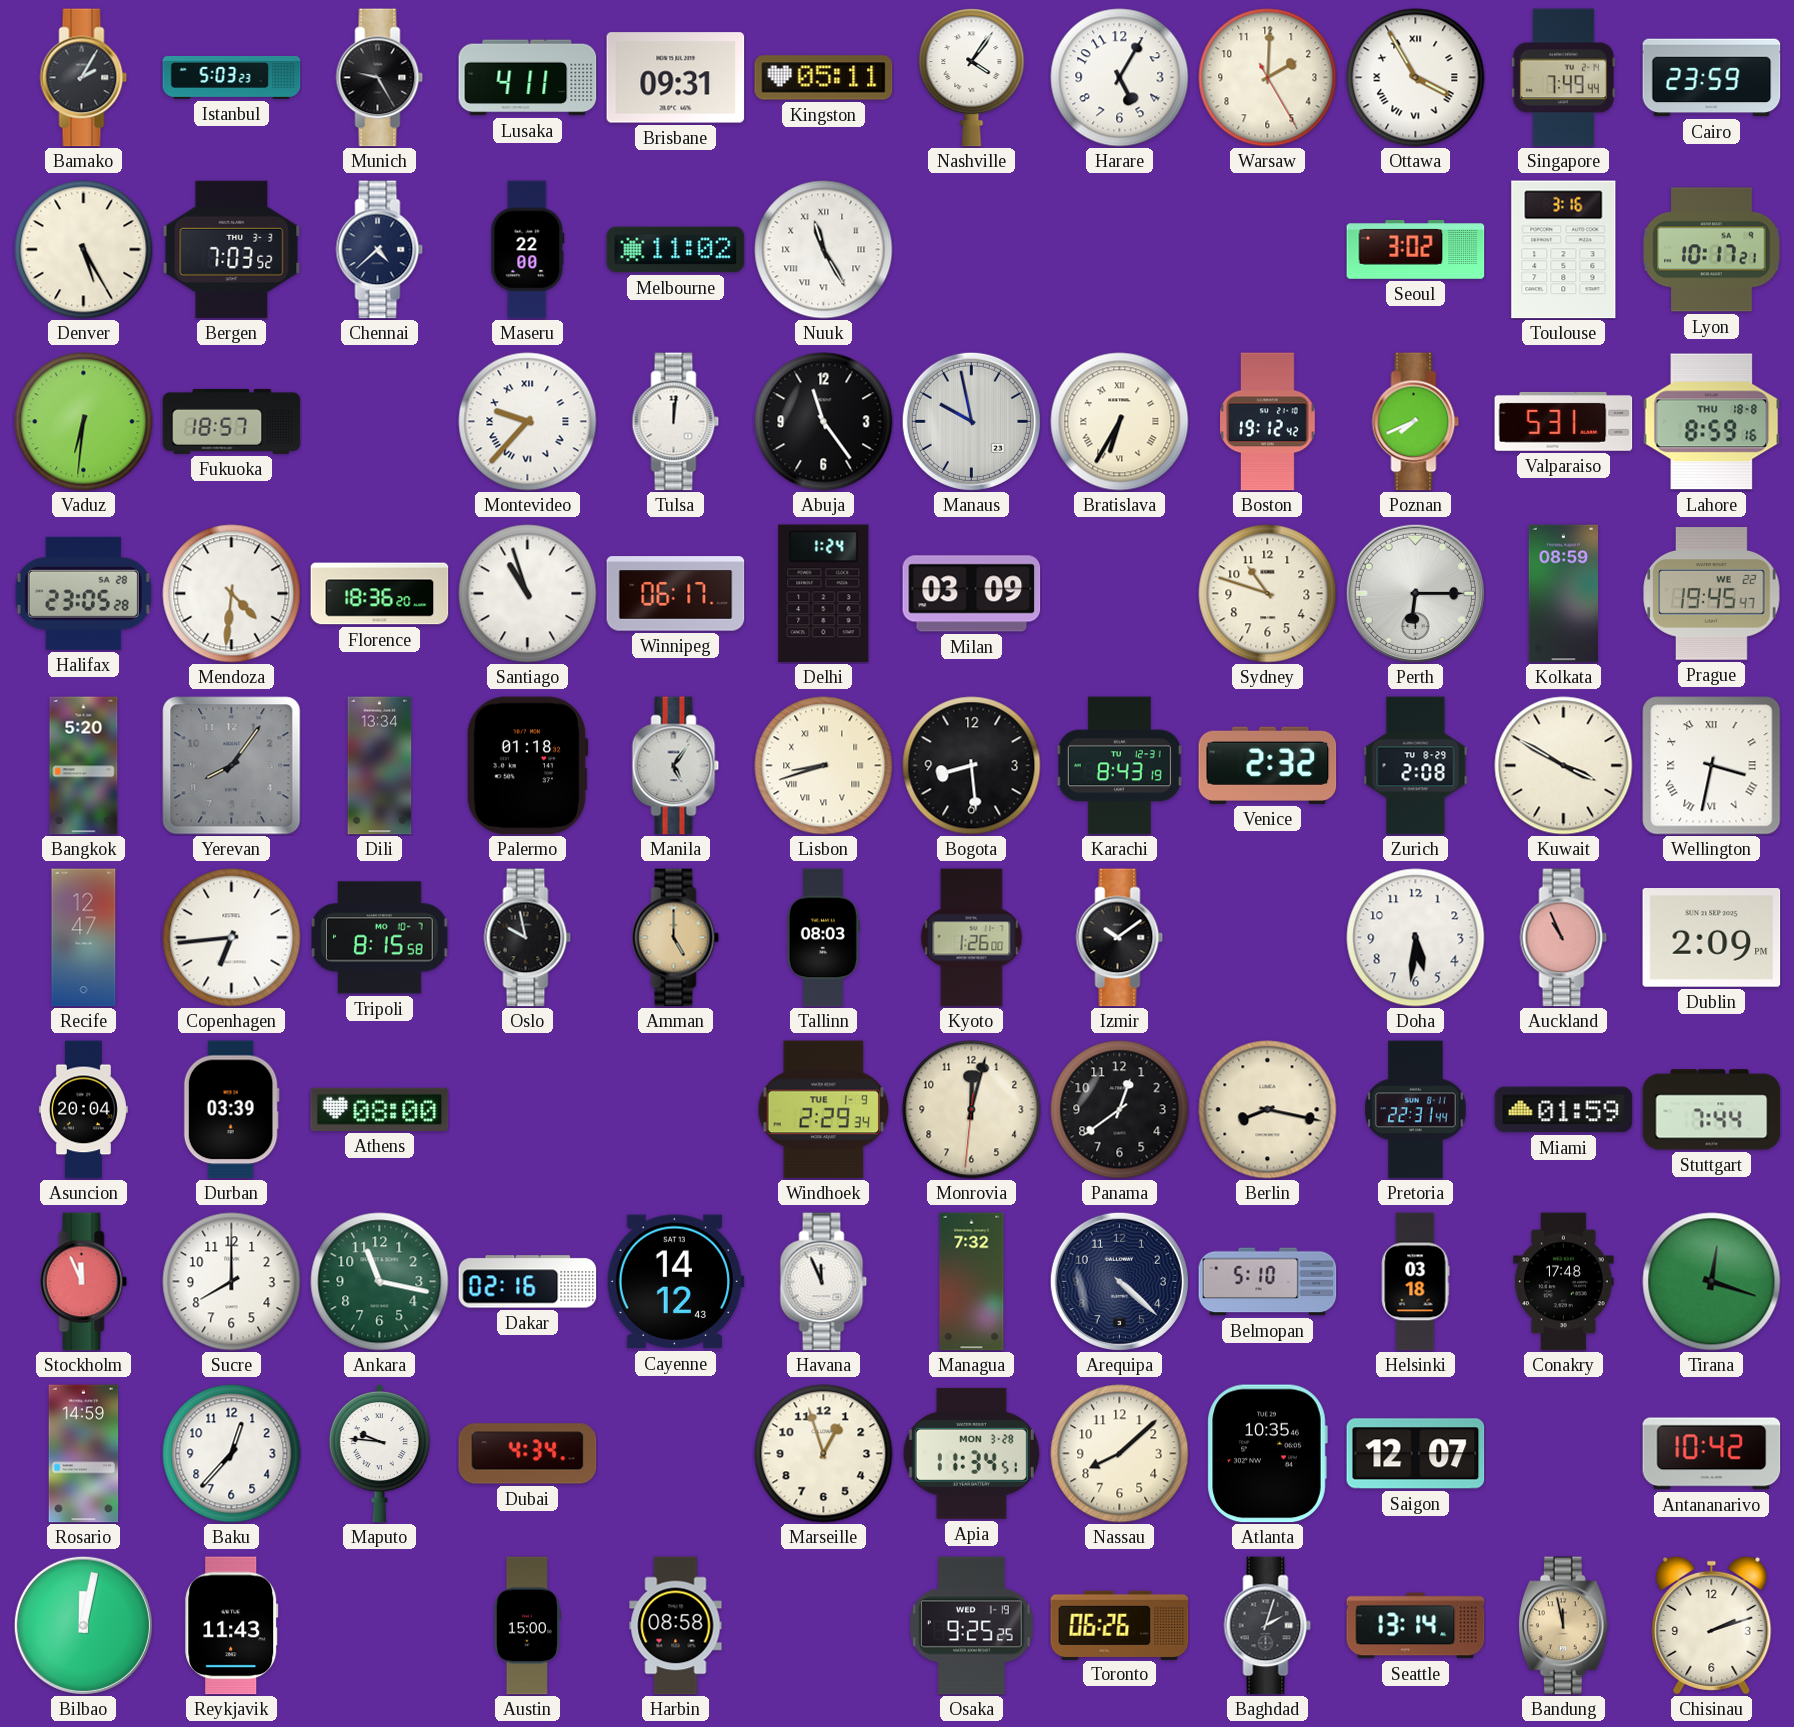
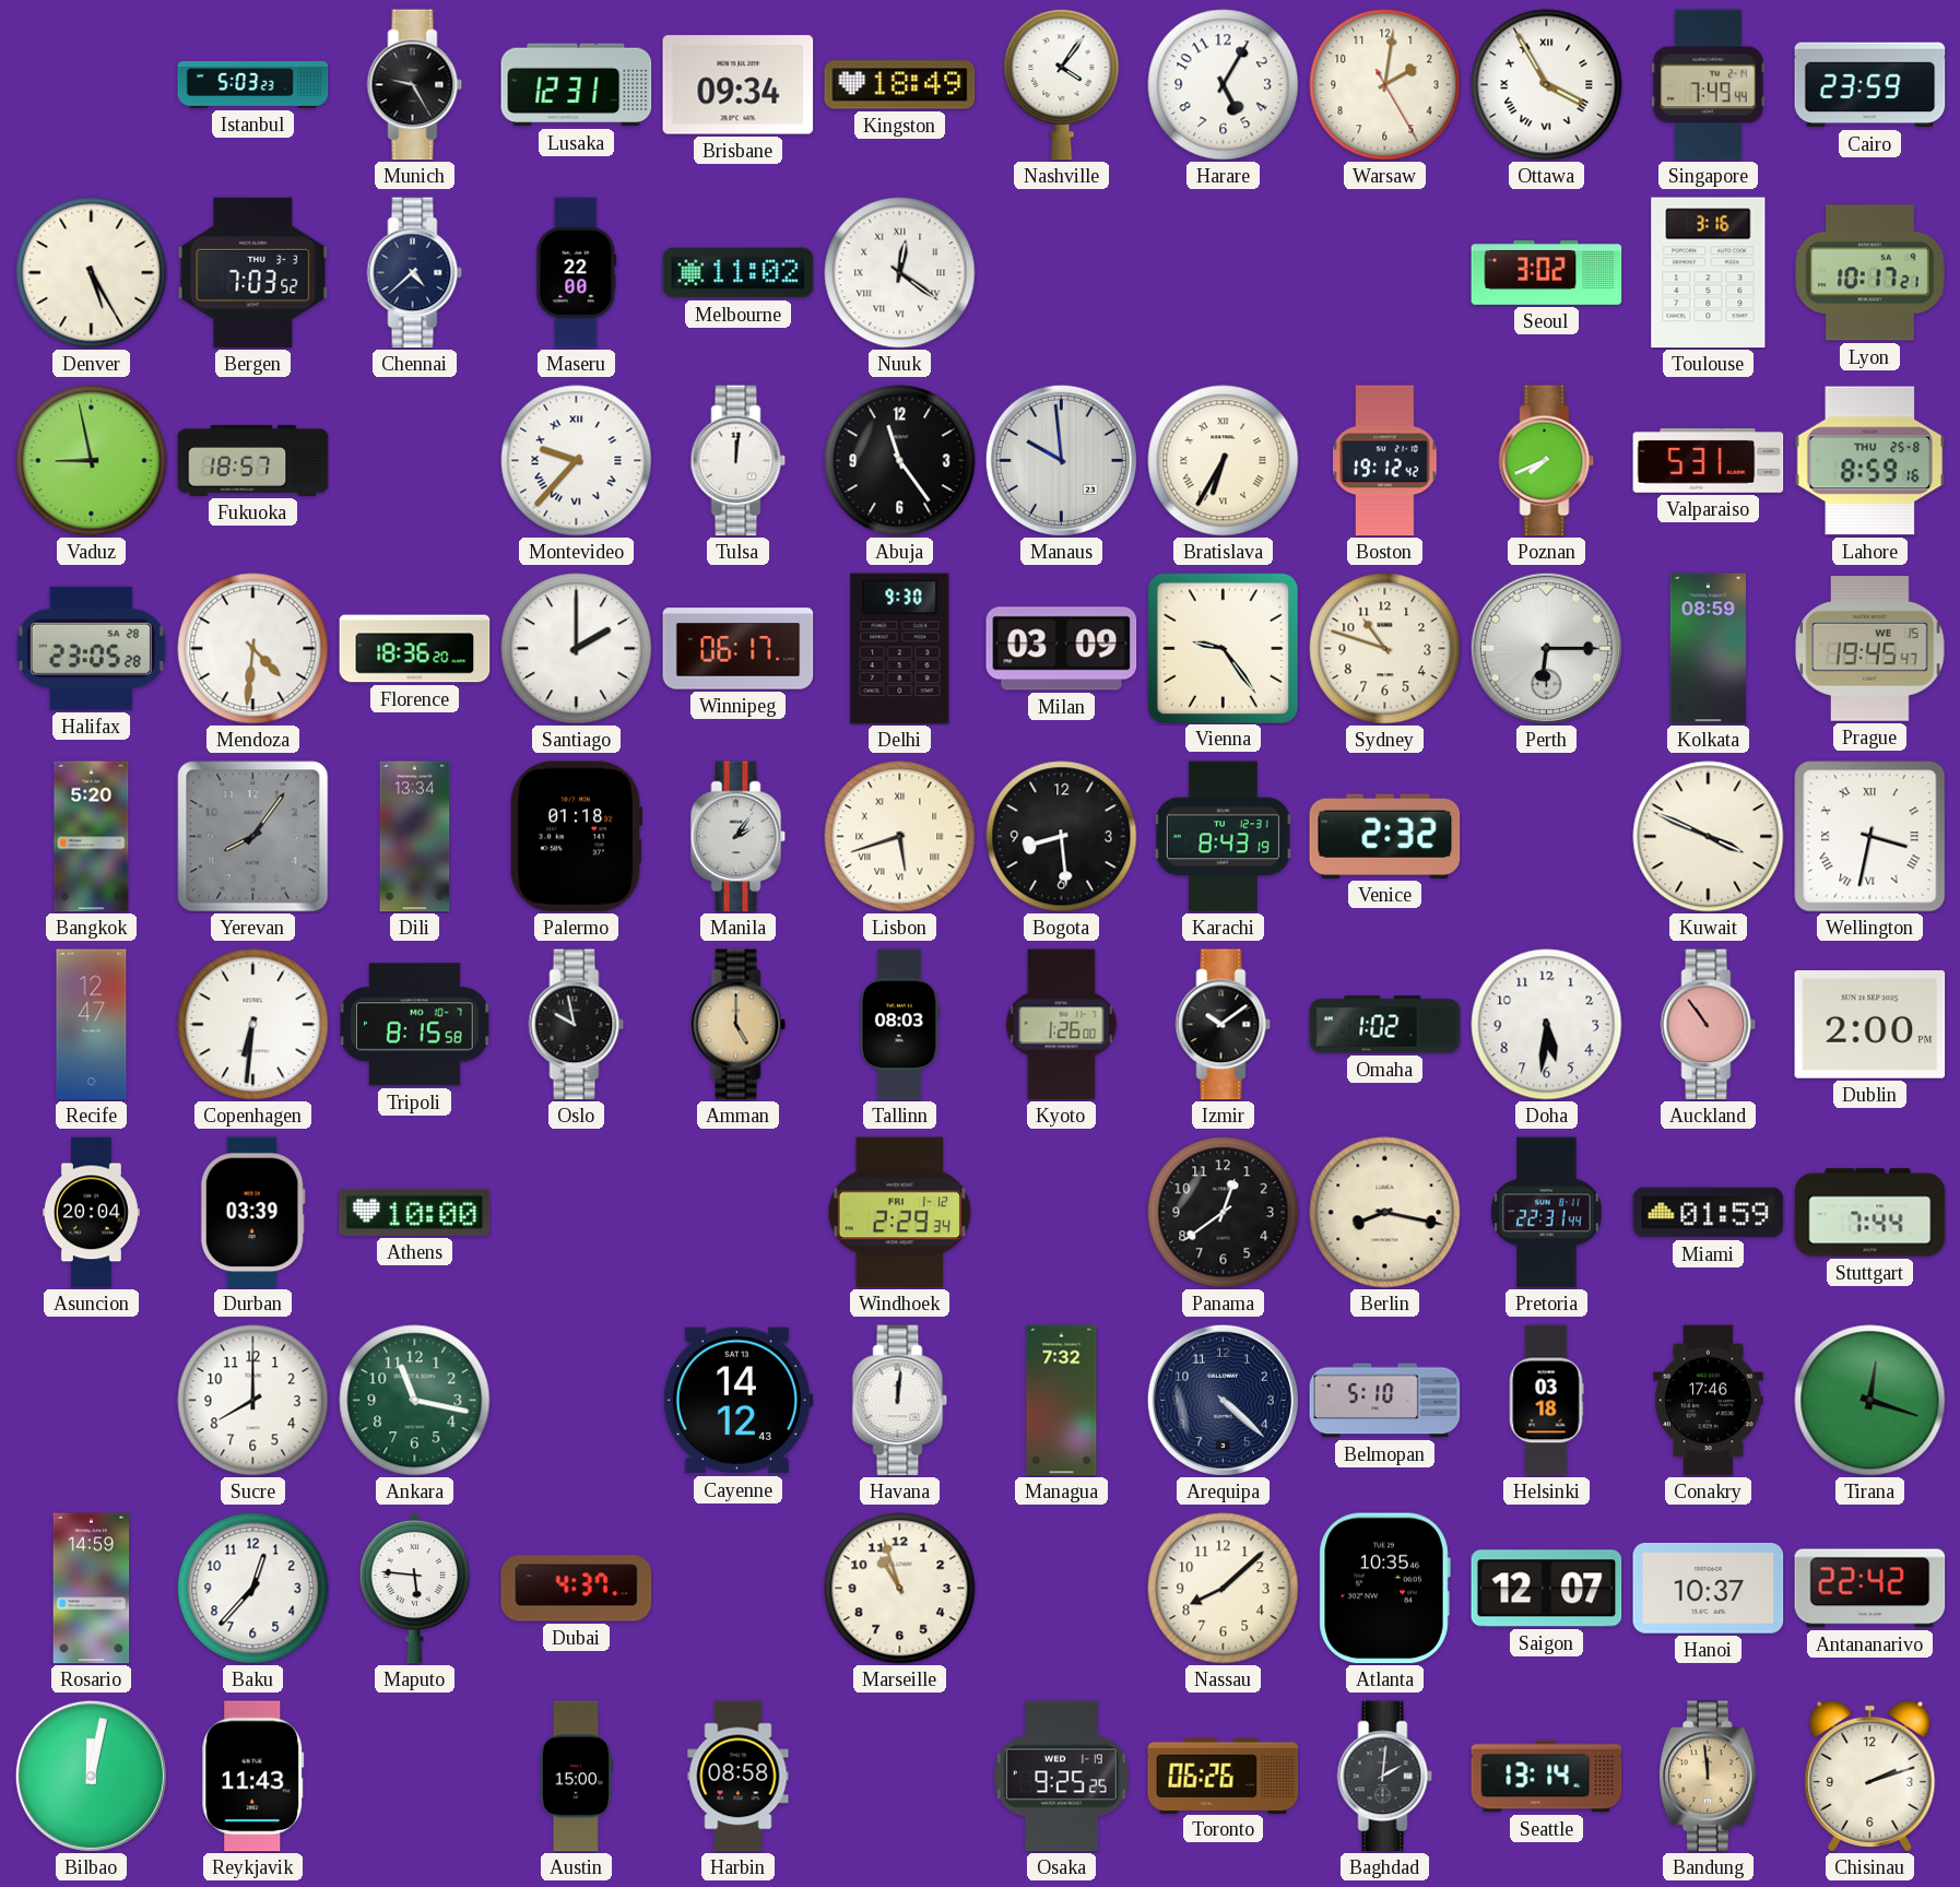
Bamako: 2:05 -> none (84, 78)
Lusaka: 4:11 -> 12:31 (577, 85)
Brisbane: 09:31 -> 09:34 (739, 85)
Kingston: 05:11 -> 18:49 (900, 85)
Warsaw: 2:00 -> 2:01 (1385, 85)
Nuuk: 11:25 -> 12:21 (900, 273)
Vaduz: 6:31 -> 8:58 (92, 461)
Manaus: 9:58 -> 9:59 (1061, 460)
Lahore date: THU 18-8 -> THU 25-8 (1870, 461)
Santiago: 10:57 -> 2:00 (577, 649)
Delhi: 1:24 -> 9:30 (900, 649)
Vienna: none -> 9:24 (1223, 648)
Prague date: WE 22 -> WE 15 (1870, 649)
Manila: 5:06 -> 2:06 (739, 837)
Lisbon: 8:42 -> 5:42 (900, 837)
Zurich: 2:08 -> none (1416, 766)
Kuwait: 3:50 -> 3:49 (1709, 837)
Copenhagen: 6:44 -> 6:31 (253, 1025)
Omaha: none -> 1:02 (1385, 1025)
Auckland: 10:56 -> 10:54 (1709, 1025)
Dublin: 2:09 -> 2:00 (1870, 1025)
Athens: 08:00 -> 10:00 (415, 1212)
Windhoek date: TUE 1-9 -> FRI 1-12 (900, 1213)
Monrovia: 12:02 -> none (972, 1110)
Stockholm: 11:56 -> none (84, 1282)
Dakar: 02:16 -> none (528, 1282)
Havana: 11:56 -> 12:01 (900, 1401)
Conakry: 17:48 -> 17:46 (1709, 1401)
Maputo: 9:46 -> 5:46 (414, 1588)
Dubai: 4:34 -> 4:37 (577, 1589)
Marseille: 12:57 -> 10:57 (900, 1589)
Apia: 11:34 -> none (971, 1453)
Hanoi: none -> 10:37 (1709, 1589)
Antananarivo: 10:42 -> 22:42 (1870, 1589)
Baghdad: 2:03 -> 2:01 (1385, 1777)
Bandung: 11:58 -> 11:59 (1709, 1777)
